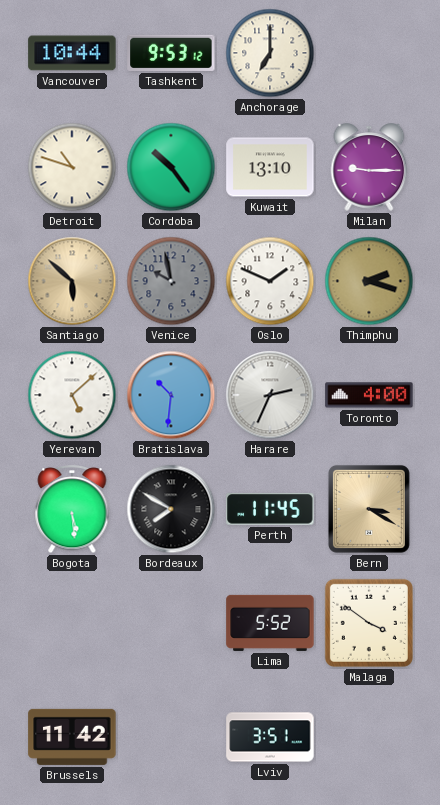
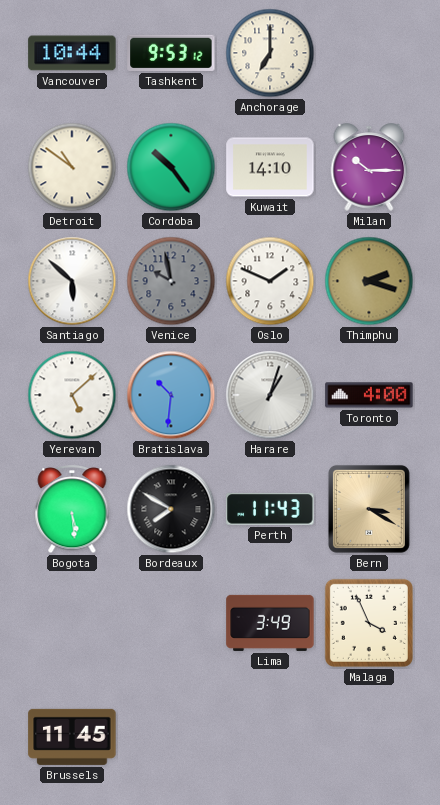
Detroit: 10:48 -> 10:51 (72, 167)
Kuwait: 13:10 -> 14:10 (270, 167)
Milan: 9:15 -> 10:15 (369, 167)
Santiago dial: champagne -> white (72, 281)
Harare: 2:34 -> 1:03 (270, 395)
Perth: 11:45 -> 11:43 (270, 509)
Lima: 5:52 -> 3:49 (270, 623)
Malaga: 3:51 -> 3:56 (369, 623)
Brussels: 11:42 -> 11:45 (72, 737)
Lviv: 3:51 -> none (270, 737)
